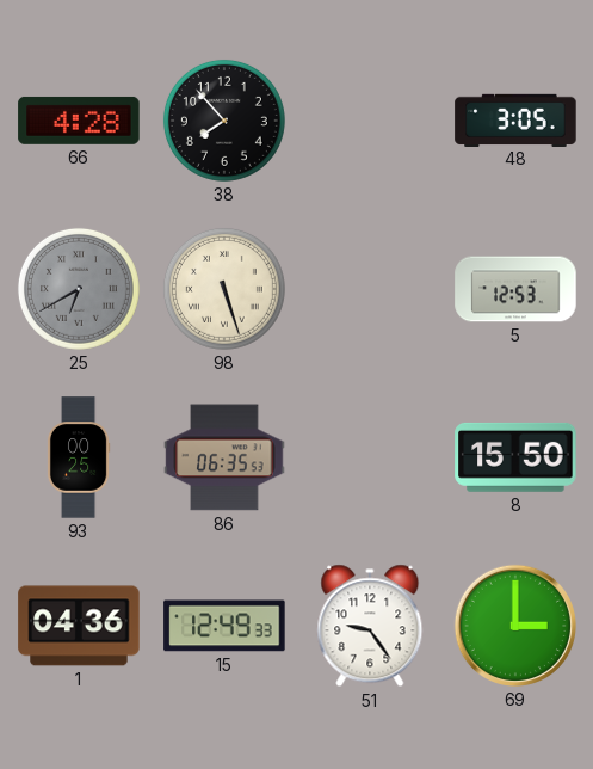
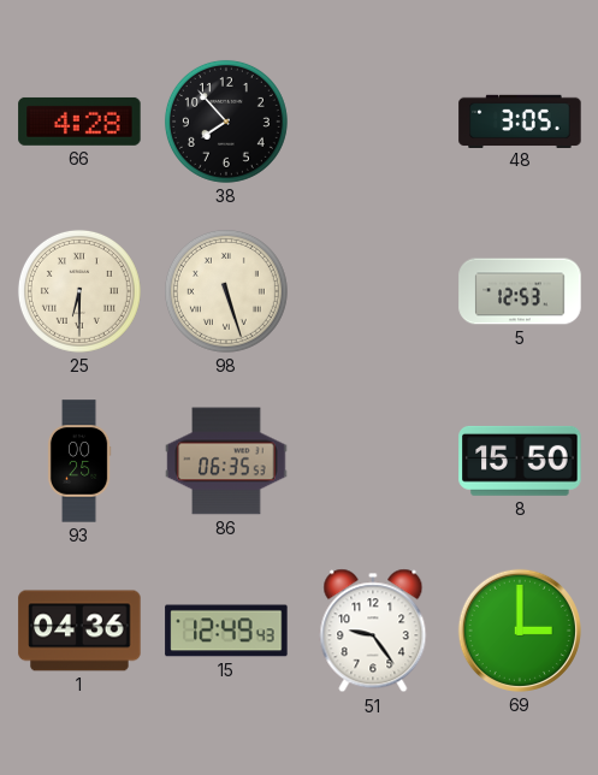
25: 6:40 -> 6:30 (79, 291)
25 dial: grey -> cream (79, 291)
15: 12:49:33 -> 12:49:43 (226, 631)
